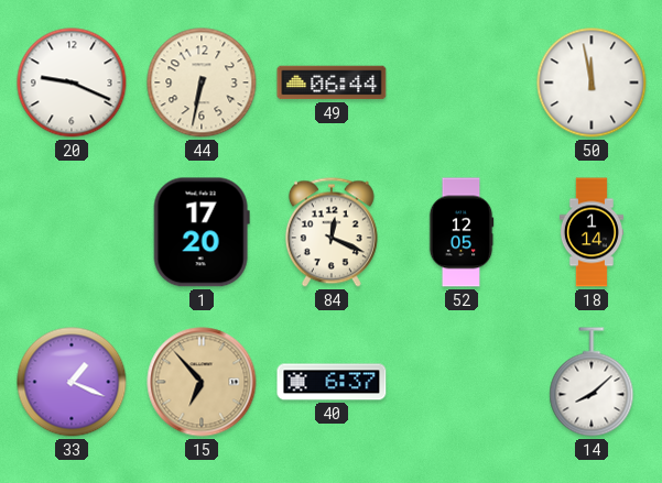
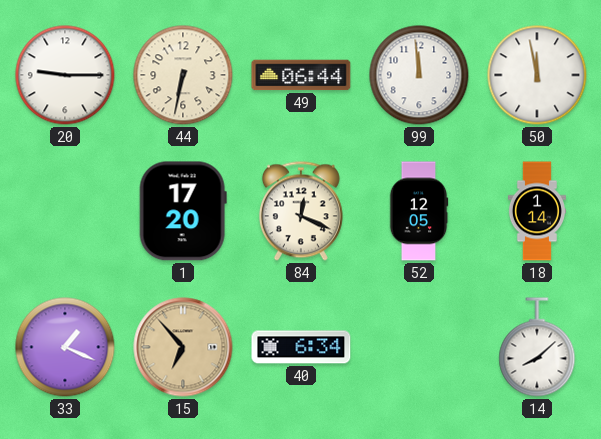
20: 9:19 -> 9:15 (65, 75)
99: none -> 11:59 (419, 75)
40: 6:37 -> 6:34 (301, 347)
